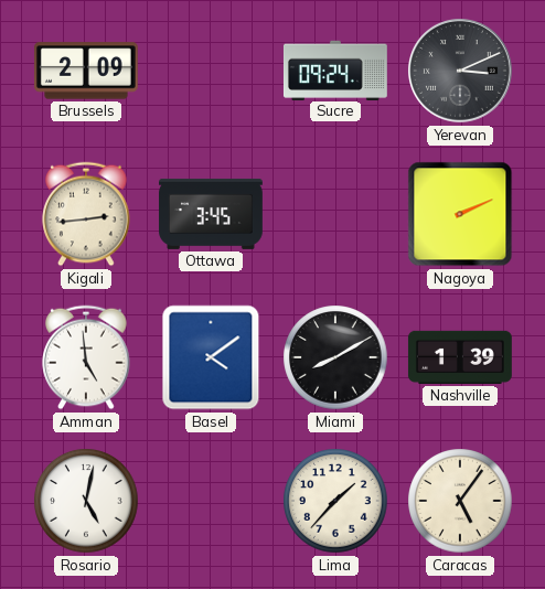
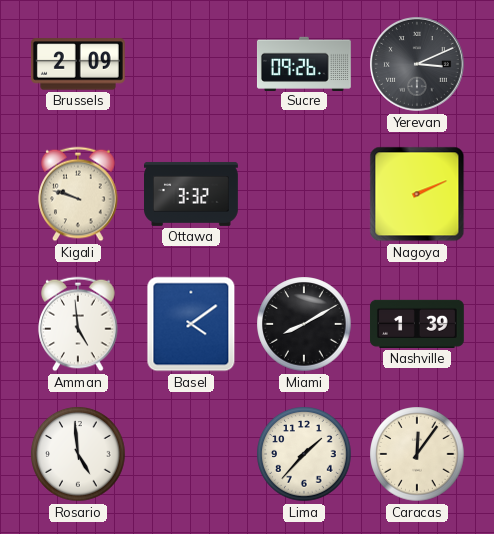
Sucre: 09:24 -> 09:26 (304, 63)
Kigali: 2:44 -> 9:48 (78, 194)
Ottawa: 3:45 -> 3:32 (192, 194)
Rosario: 5:02 -> 4:59 (78, 454)
Caracas: 5:06 -> 12:06 (417, 454)
